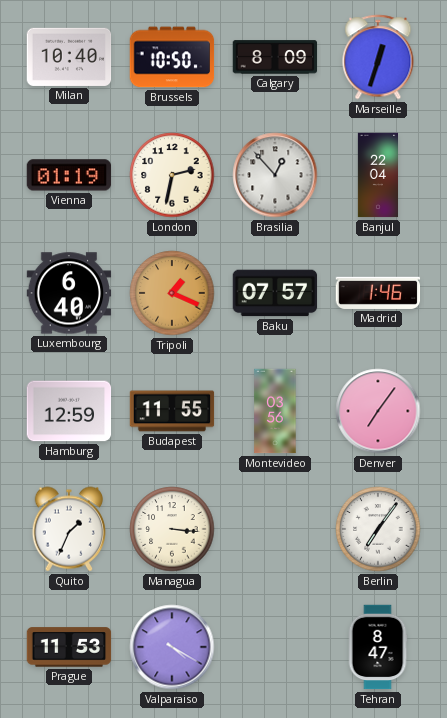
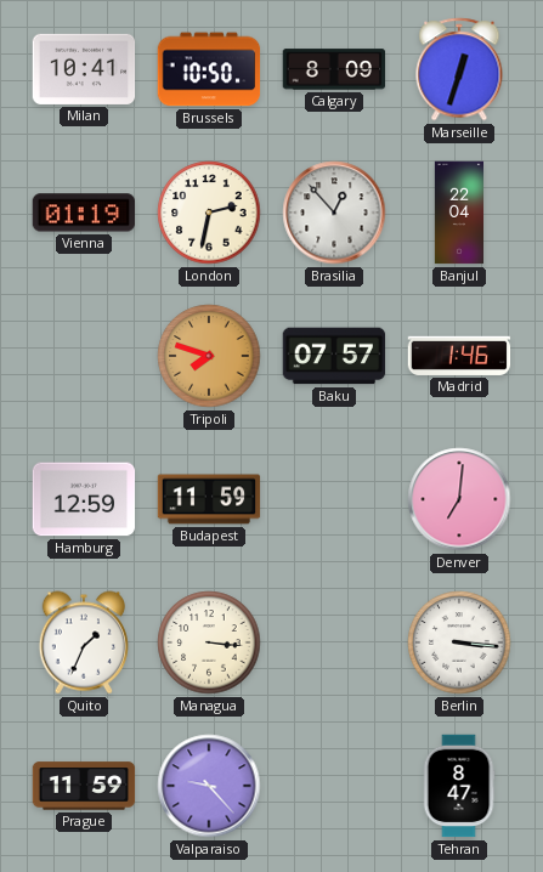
Milan: 10:40 -> 10:41 (84, 69)
Luxembourg: 6:40 -> none (69, 293)
Tripoli: 1:19 -> 7:48 (209, 356)
Budapest: 11:55 -> 11:59 (209, 499)
Montevideo: 03:56 -> none (275, 411)
Denver: 7:06 -> 7:01 (459, 499)
Berlin: 7:06 -> 3:16 (459, 642)
Prague: 11:53 -> 11:59 (84, 786)
Valparaiso: 4:20 -> 9:23 (209, 786)
